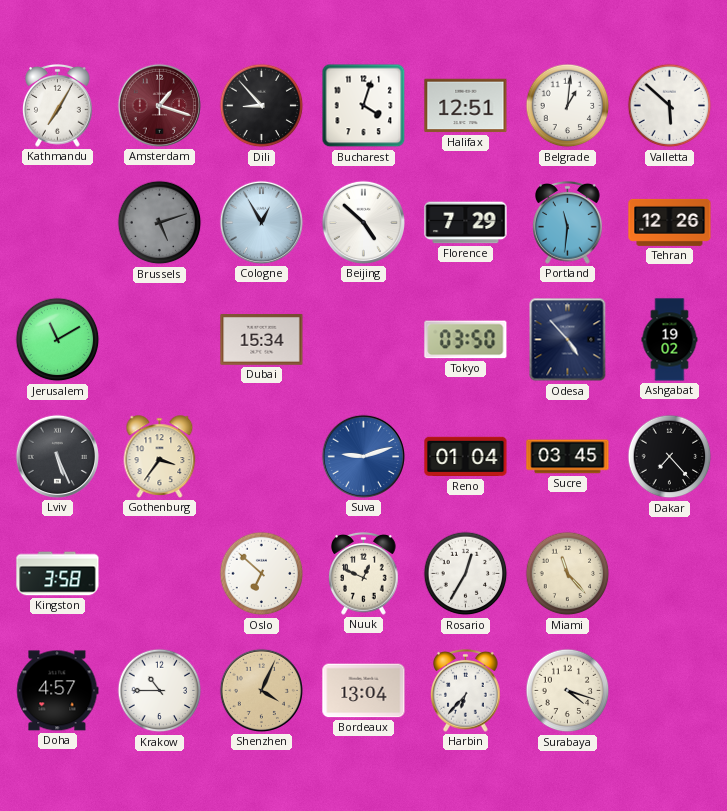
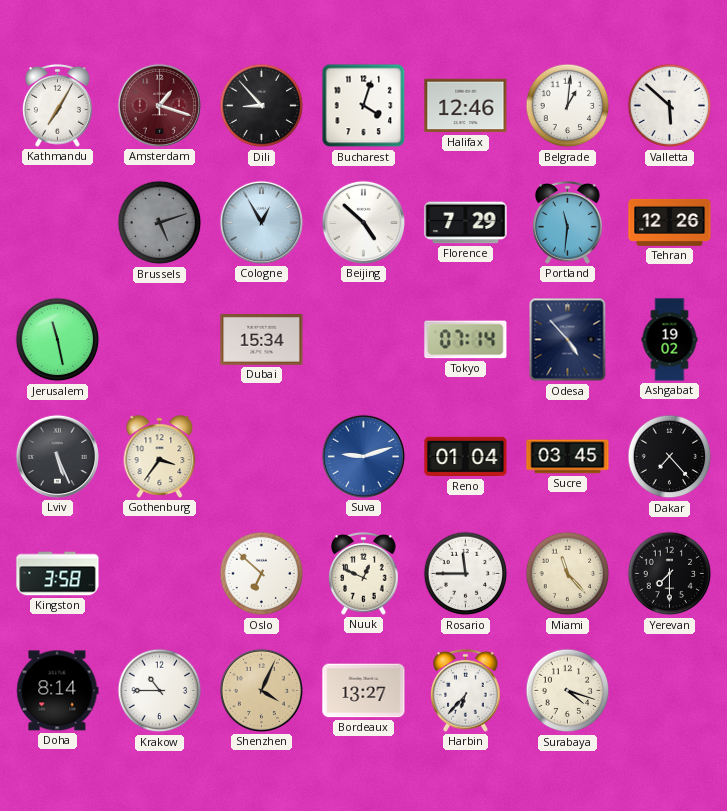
Halifax: 12:51 -> 12:46 (466, 106)
Jerusalem: 11:10 -> 11:28 (58, 340)
Tokyo: 03:50 -> 07:14 (466, 340)
Rosario: 12:35 -> 11:45 (466, 574)
Yerevan: none -> 7:30 (670, 574)
Doha: 4:57 -> 8:14 (58, 691)
Bordeaux: 13:04 -> 13:27 (364, 691)
